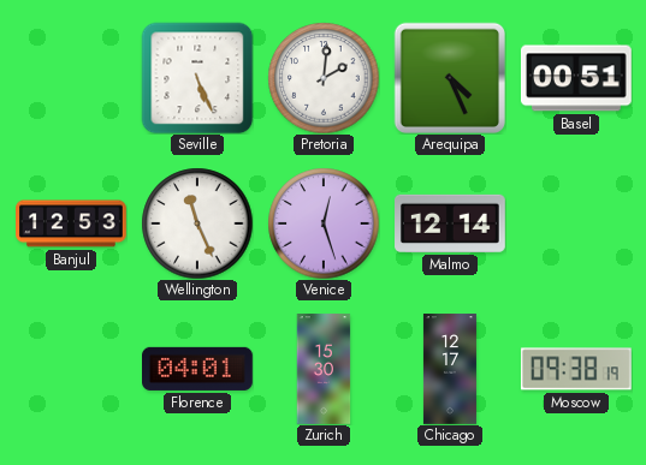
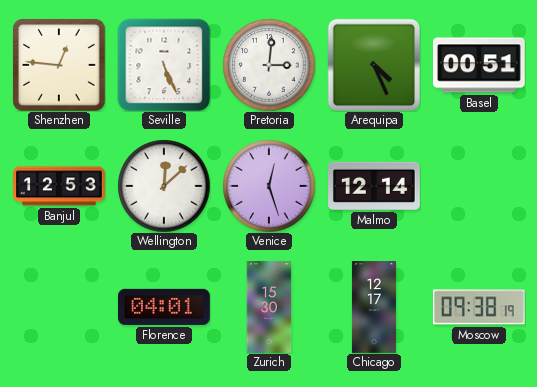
Shenzhen: none -> 12:46 (59, 65)
Pretoria: 2:01 -> 3:01 (269, 65)
Wellington: 11:26 -> 12:08 (164, 186)
